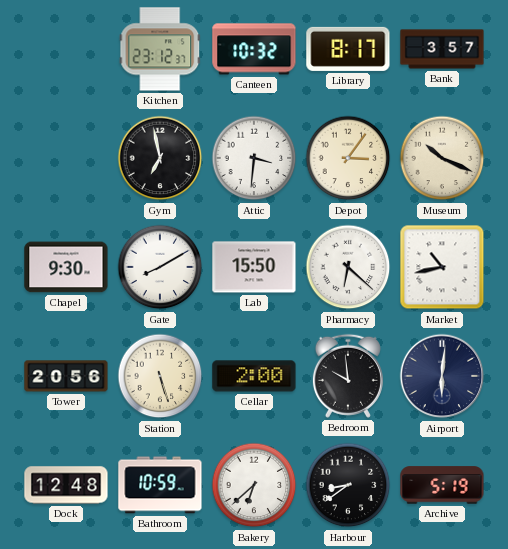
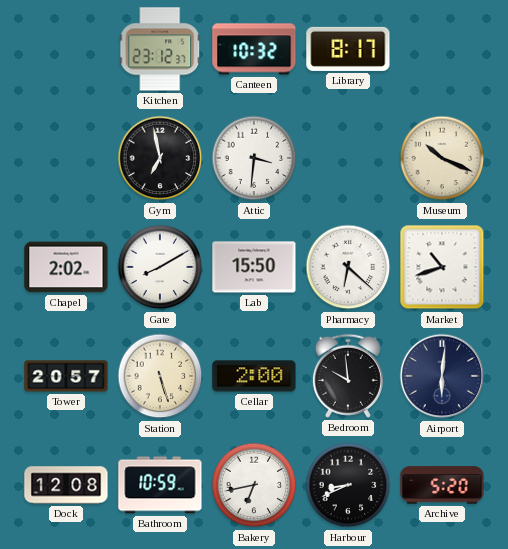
Bank: 3:57 -> none (442, 49)
Depot: 3:06 -> none (348, 158)
Chapel: 9:30 -> 2:02 (66, 267)
Market: 10:43 -> 10:42 (442, 267)
Tower: 20:56 -> 20:57 (66, 376)
Dock: 12:48 -> 12:08 (66, 485)
Bakery: 6:38 -> 6:43 (254, 485)
Harbour: 8:39 -> 8:41 (348, 485)
Archive: 5:19 -> 5:20 (442, 485)
